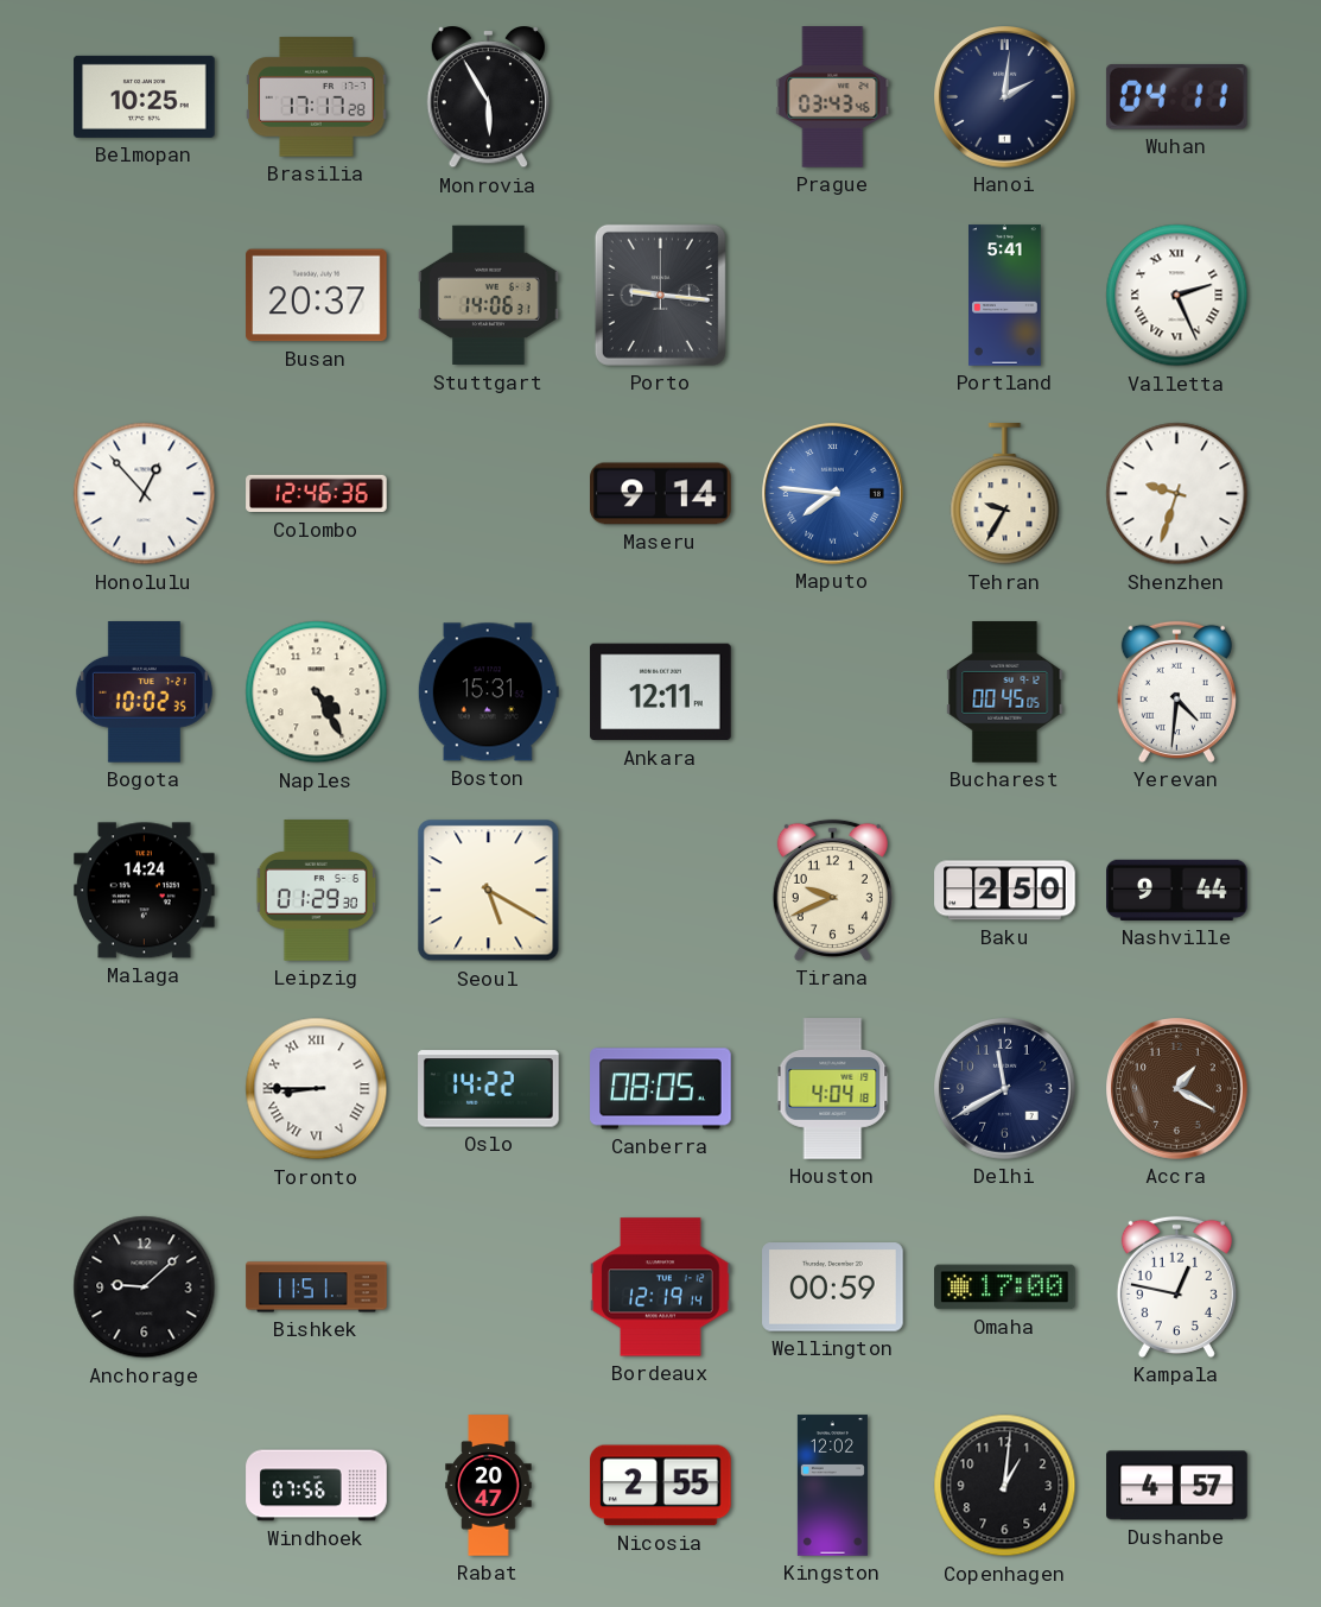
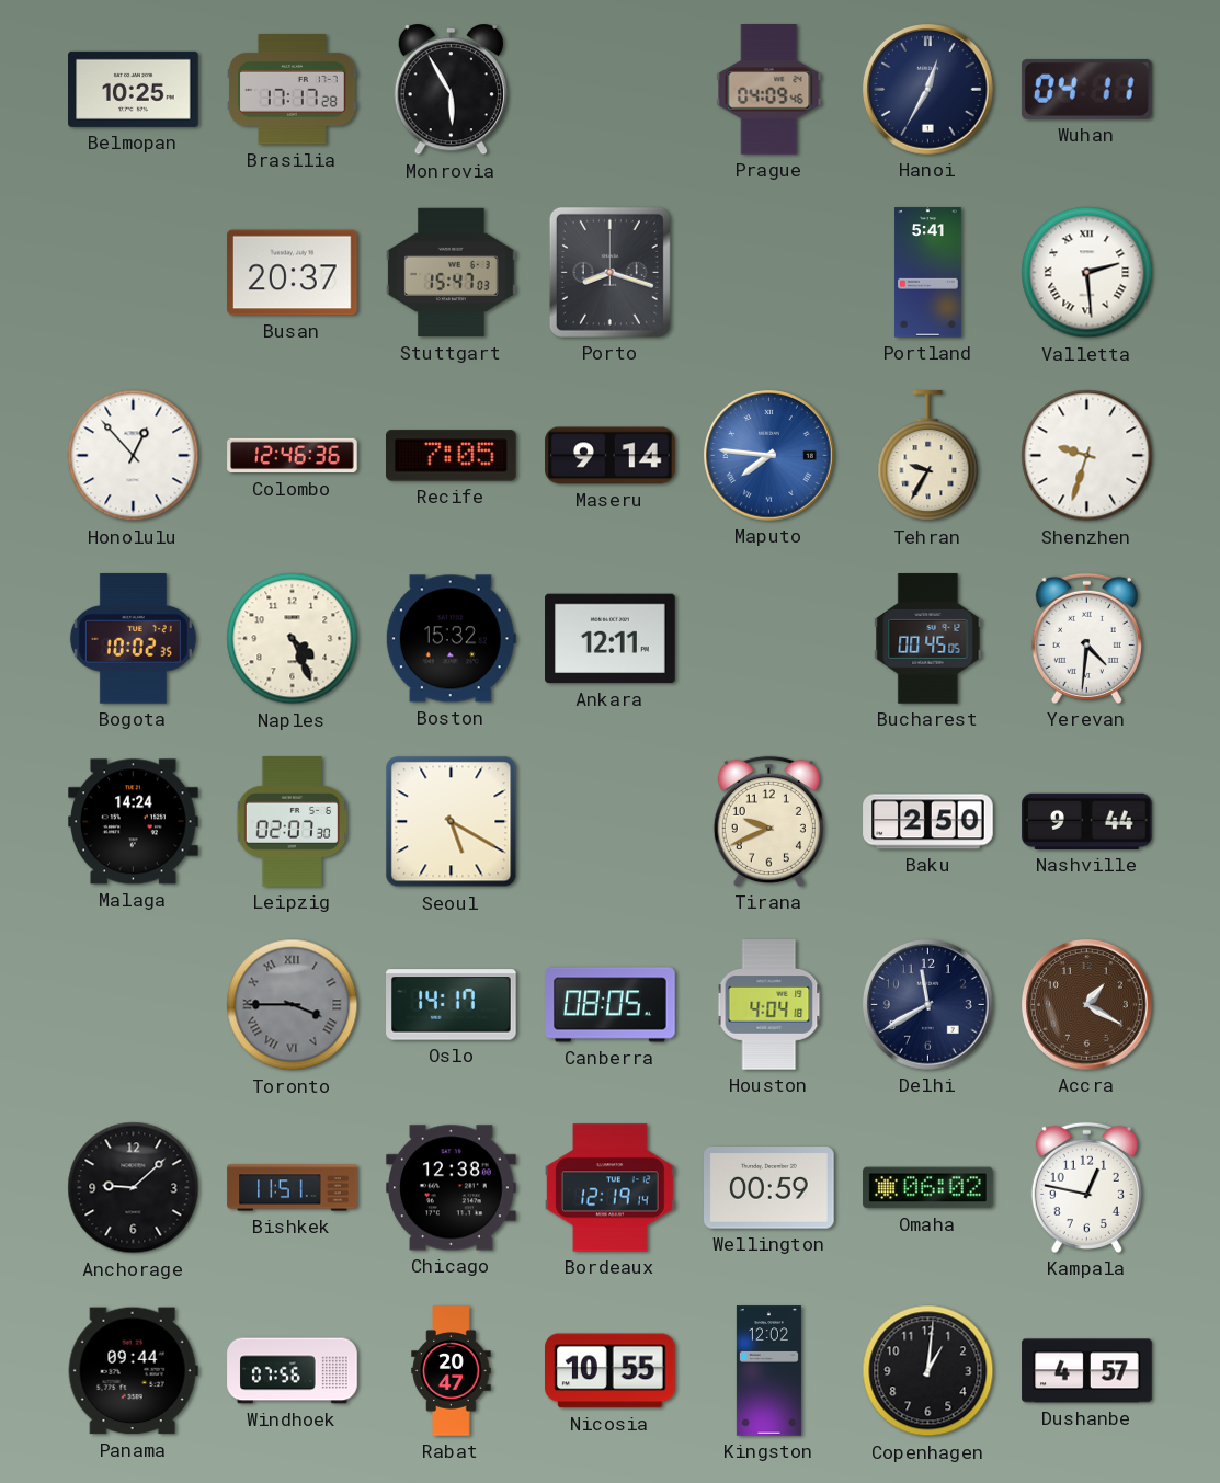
Prague: 03:43 -> 04:09 (769, 90)
Hanoi: 2:01 -> 12:35 (928, 90)
Stuttgart: 14:06 -> 15:47 (452, 273)
Porto: 9:16 -> 8:18 (609, 272)
Valletta: 2:26 -> 2:29 (1087, 273)
Recife: none -> 7:05 (452, 456)
Naples: 4:25 -> 4:26 (293, 639)
Boston: 15:31 -> 15:32 (451, 639)
Leipzig: 01:29 -> 02:07 (293, 822)
Toronto: 8:45 -> 3:45 (293, 1005)
Toronto dial: white -> grey (293, 1005)
Oslo: 14:22 -> 14:17 (452, 1005)
Chicago: none -> 12:38 (452, 1188)
Omaha: 17:00 -> 06:02 (928, 1188)
Panama: none -> 09:44 (133, 1371)
Nicosia: 2:55 -> 10:55 (611, 1371)
